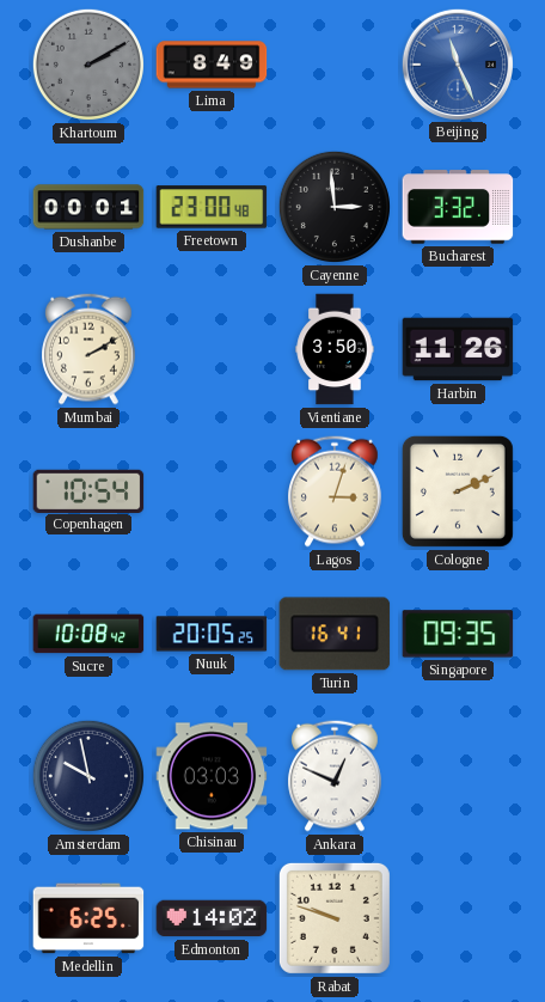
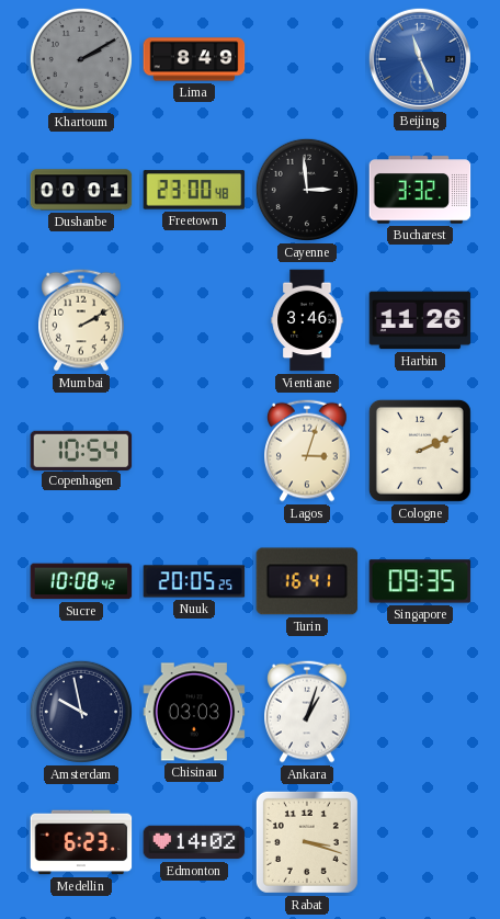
Vientiane: 3:50 -> 3:46 (307, 320)
Ankara: 12:49 -> 1:03 (308, 712)
Medellin: 6:25 -> 6:23 (81, 842)
Rabat: 9:48 -> 3:18 (307, 842)
